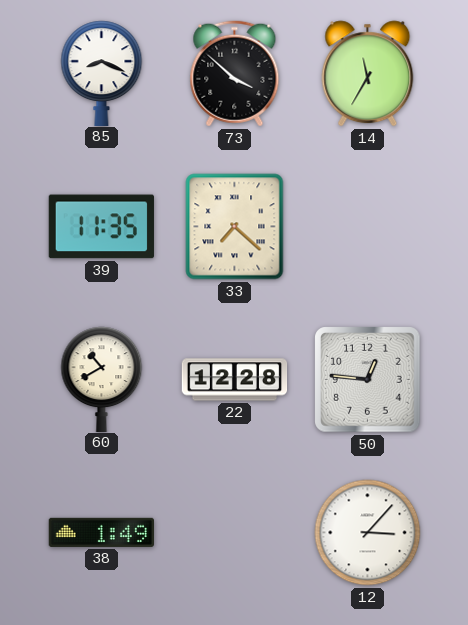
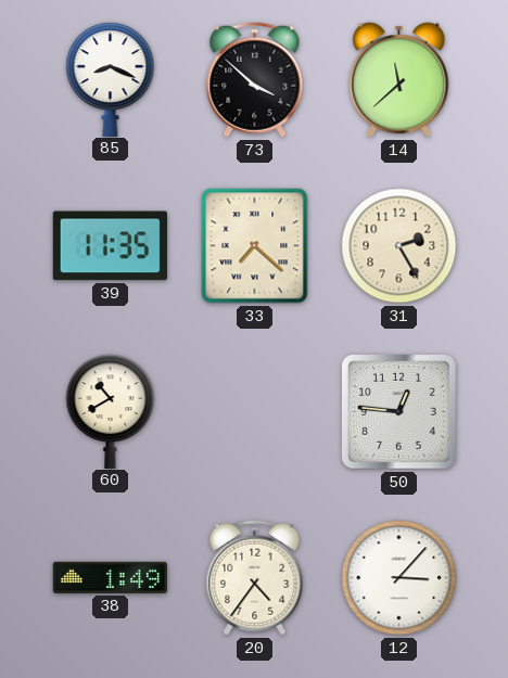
14: 11:35 -> 11:38 (399, 80)
31: none -> 2:25 (399, 246)
22: 12:28 -> none (235, 380)
20: none -> 4:36 (255, 578)
